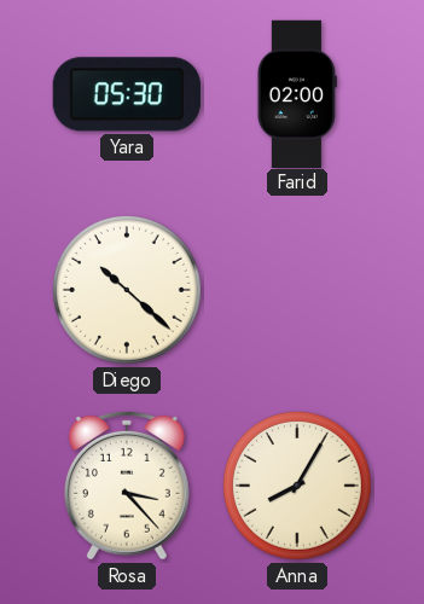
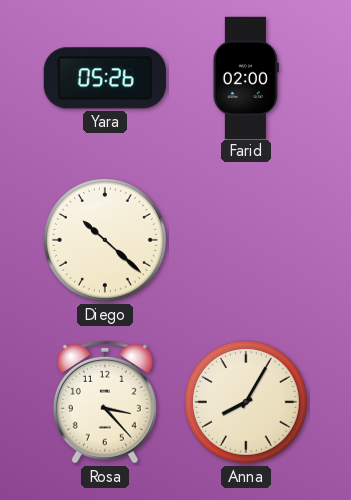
Yara: 05:30 -> 05:26 (105, 78)
